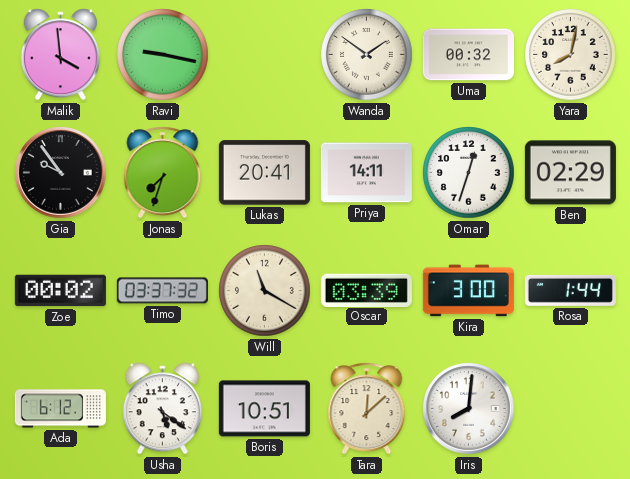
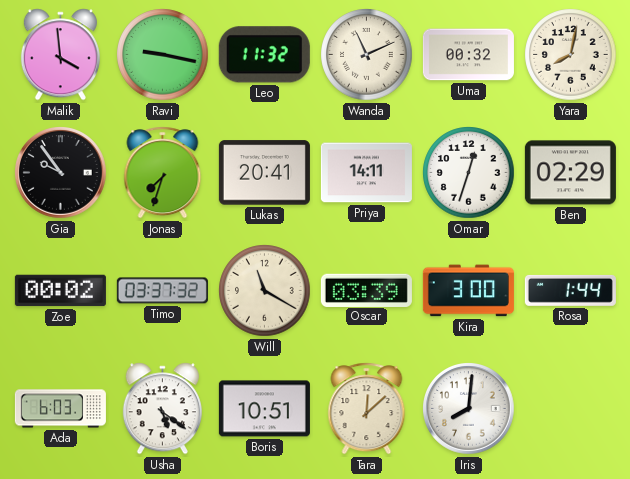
Leo: none -> 11:32 (264, 55)
Wanda: 1:51 -> 11:11 (367, 55)
Ada: 6:12 -> 6:03 (60, 409)
